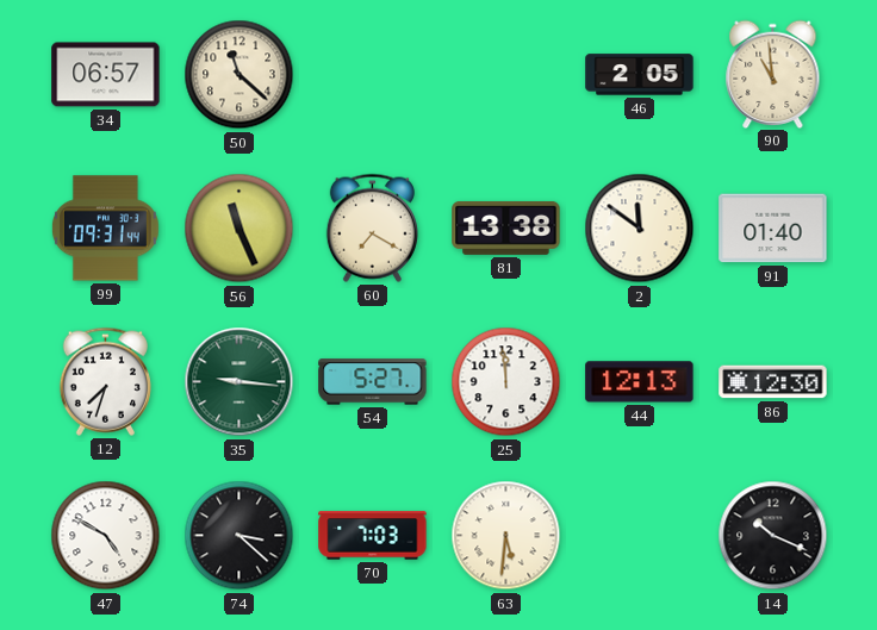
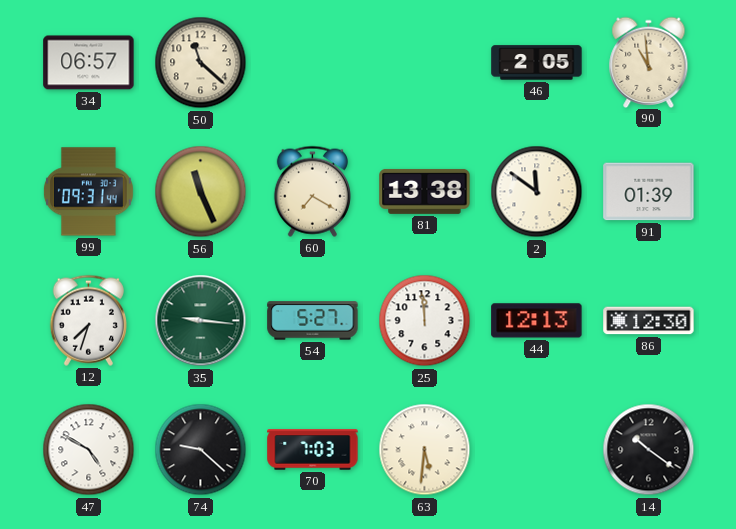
91: 01:40 -> 01:39 (649, 192)
74: 3:22 -> 9:22 (201, 450)
14: 10:19 -> 10:21 (649, 450)
